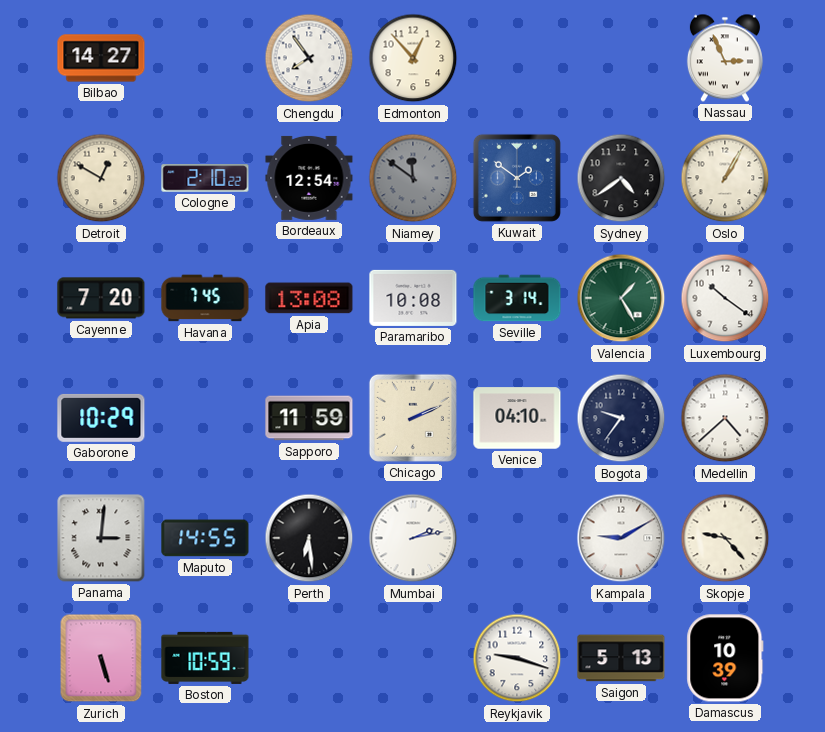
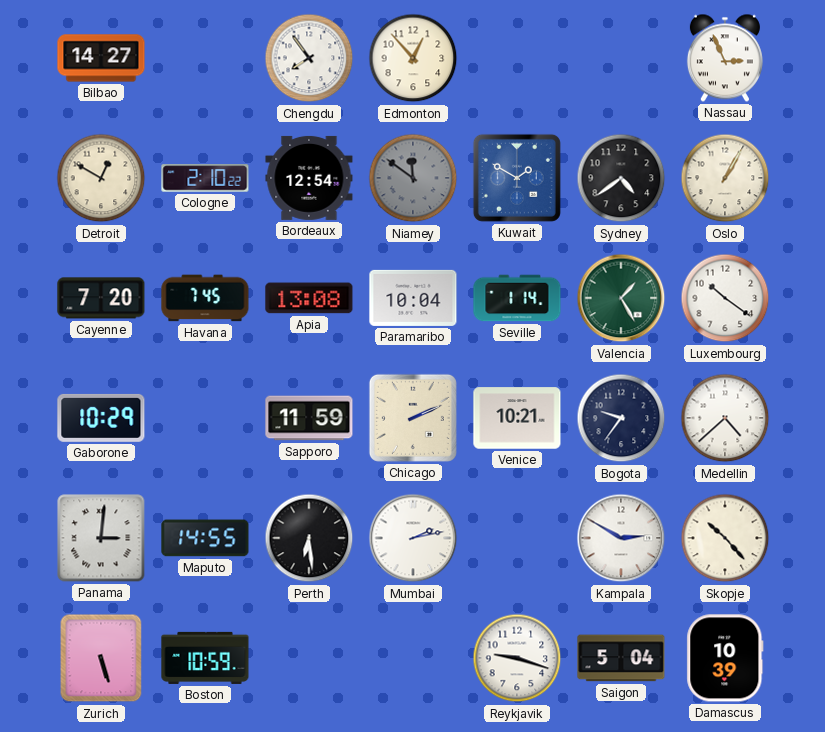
Kuwait: 1:51 -> 1:50 (517, 178)
Paramaribo: 10:08 -> 10:04 (413, 298)
Seville: 3:14 -> 1:14 (517, 298)
Venice: 04:10 -> 10:21 (517, 418)
Kampala: 9:10 -> 2:50 (621, 538)
Skopje: 9:23 -> 10:23 (725, 538)
Saigon: 5:13 -> 5:04 (621, 658)
